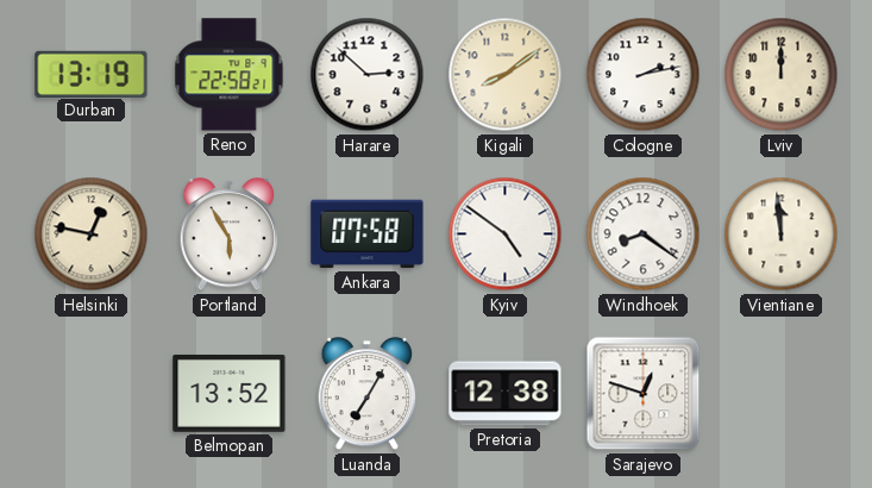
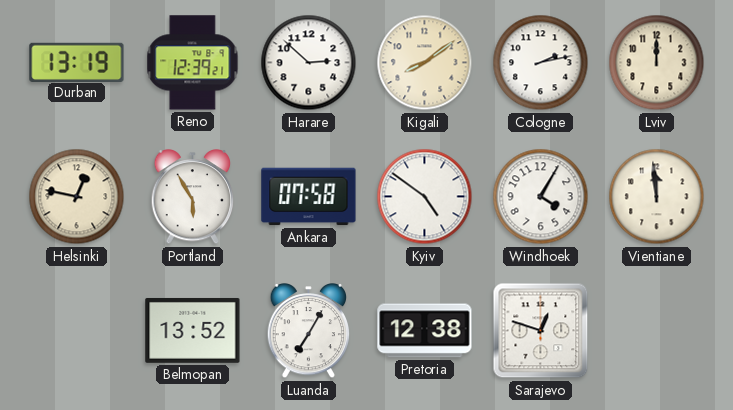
Reno: 22:58 -> 12:39 (193, 63)
Windhoek: 8:21 -> 4:05 (541, 197)
